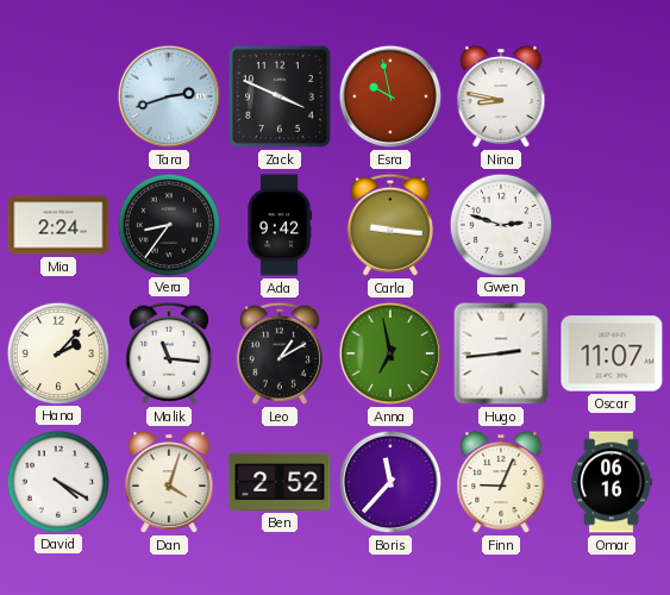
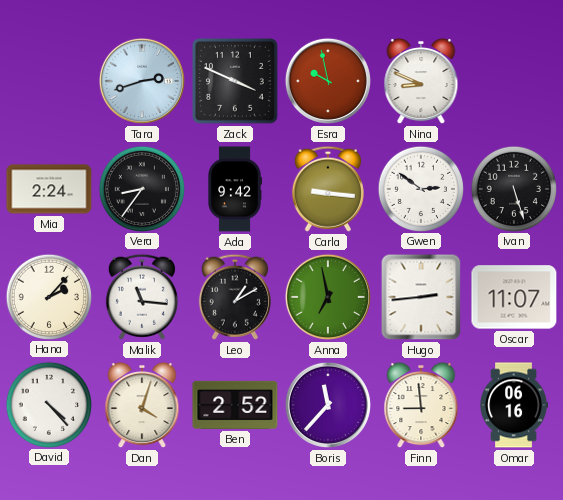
Nina: 8:47 -> 8:49 (421, 81)
Gwen: 2:48 -> 2:51 (420, 188)
Ivan: none -> 5:27 (513, 188)
David: 4:20 -> 4:23 (48, 404)
Finn: 9:04 -> 8:59 (421, 405)
